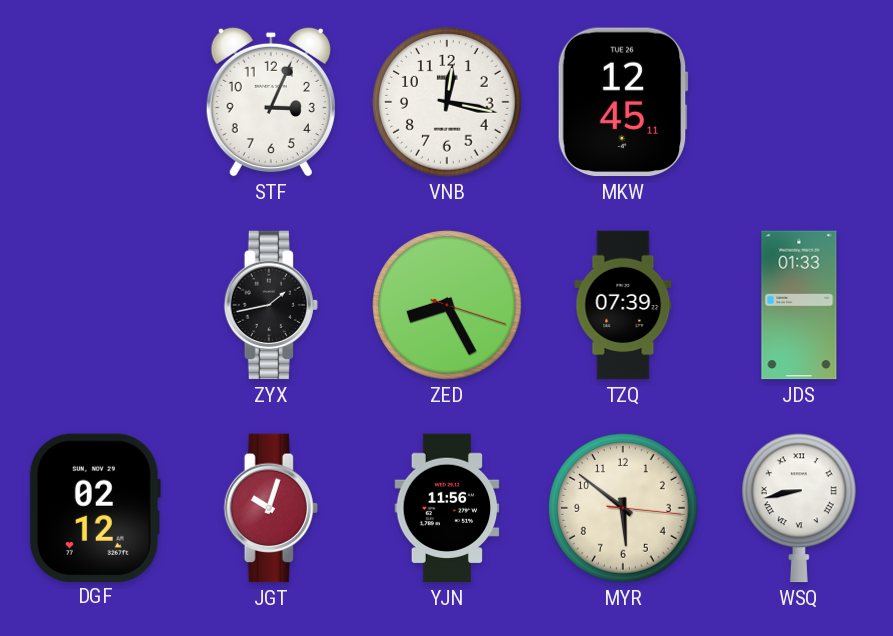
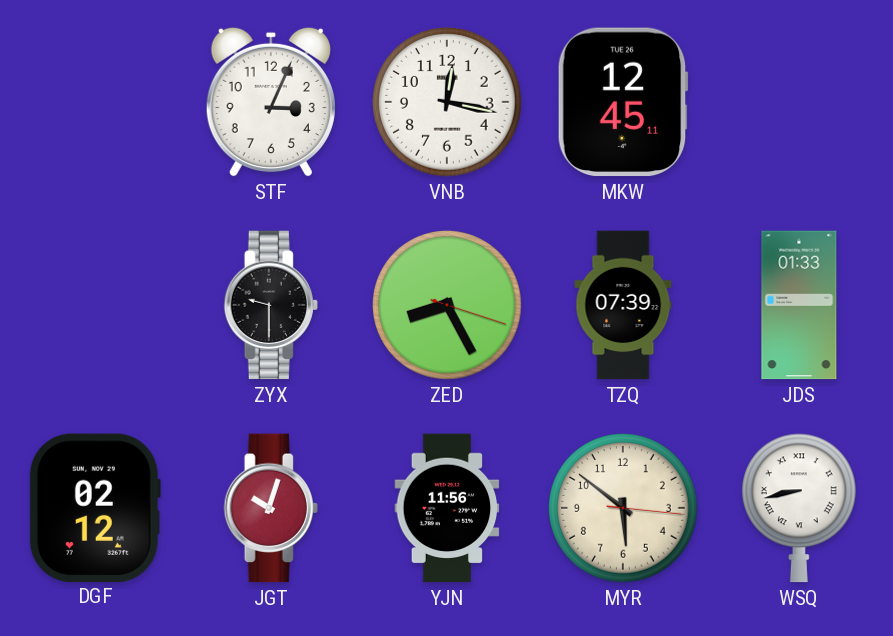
ZYX: 1:43 -> 9:30 (271, 305)
